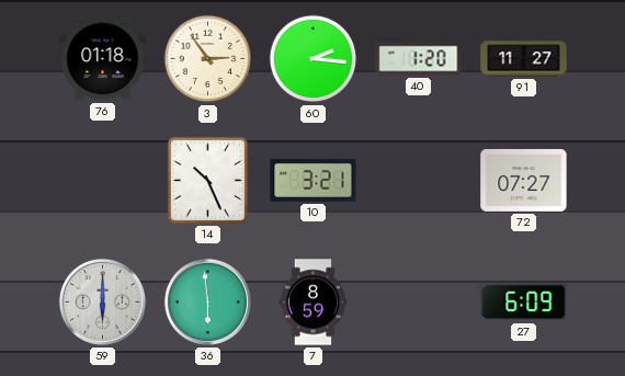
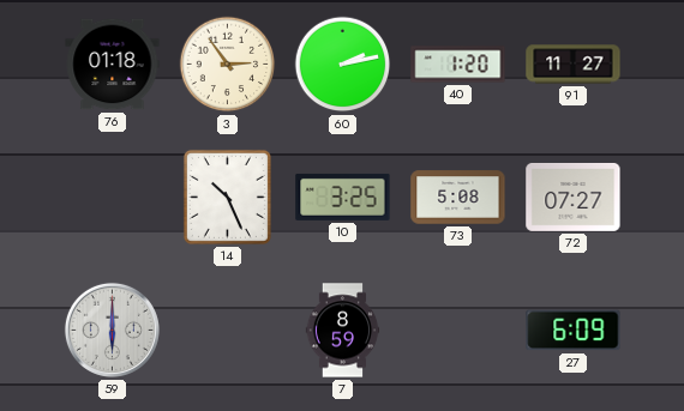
60: 2:16 -> 2:13 (343, 65)
10: 3:21 -> 3:25 (343, 197)
73: none -> 5:08 (458, 198)
36: 5:59 -> none (207, 301)
